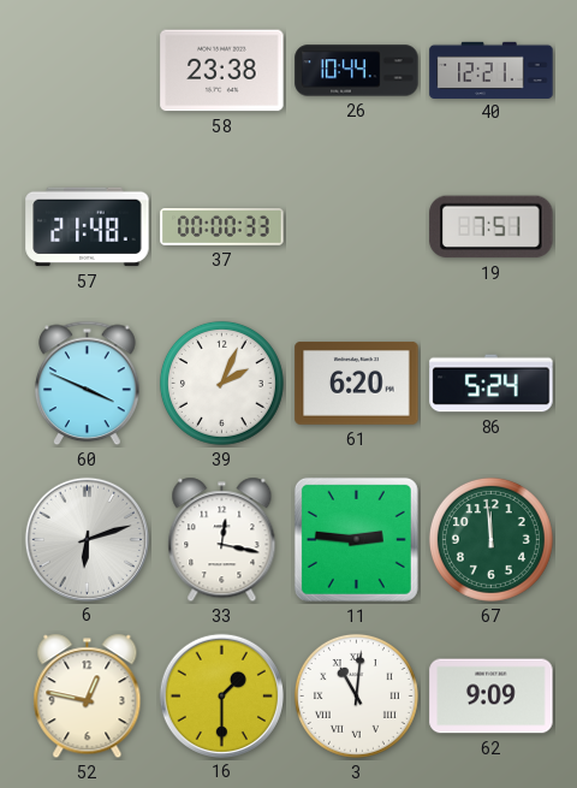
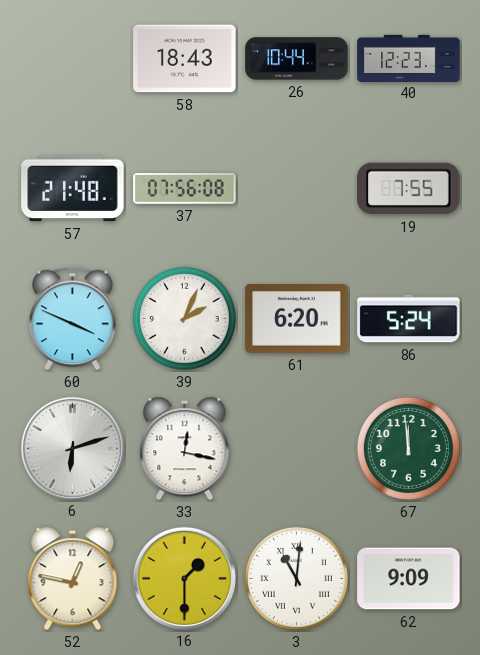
58: 23:38 -> 18:43 (185, 59)
40: 12:21 -> 12:23 (409, 58)
37: 00:00 -> 07:56 (185, 189)
19: 7:51 -> 7:55 (409, 189)
11: 2:46 -> none (356, 539)
